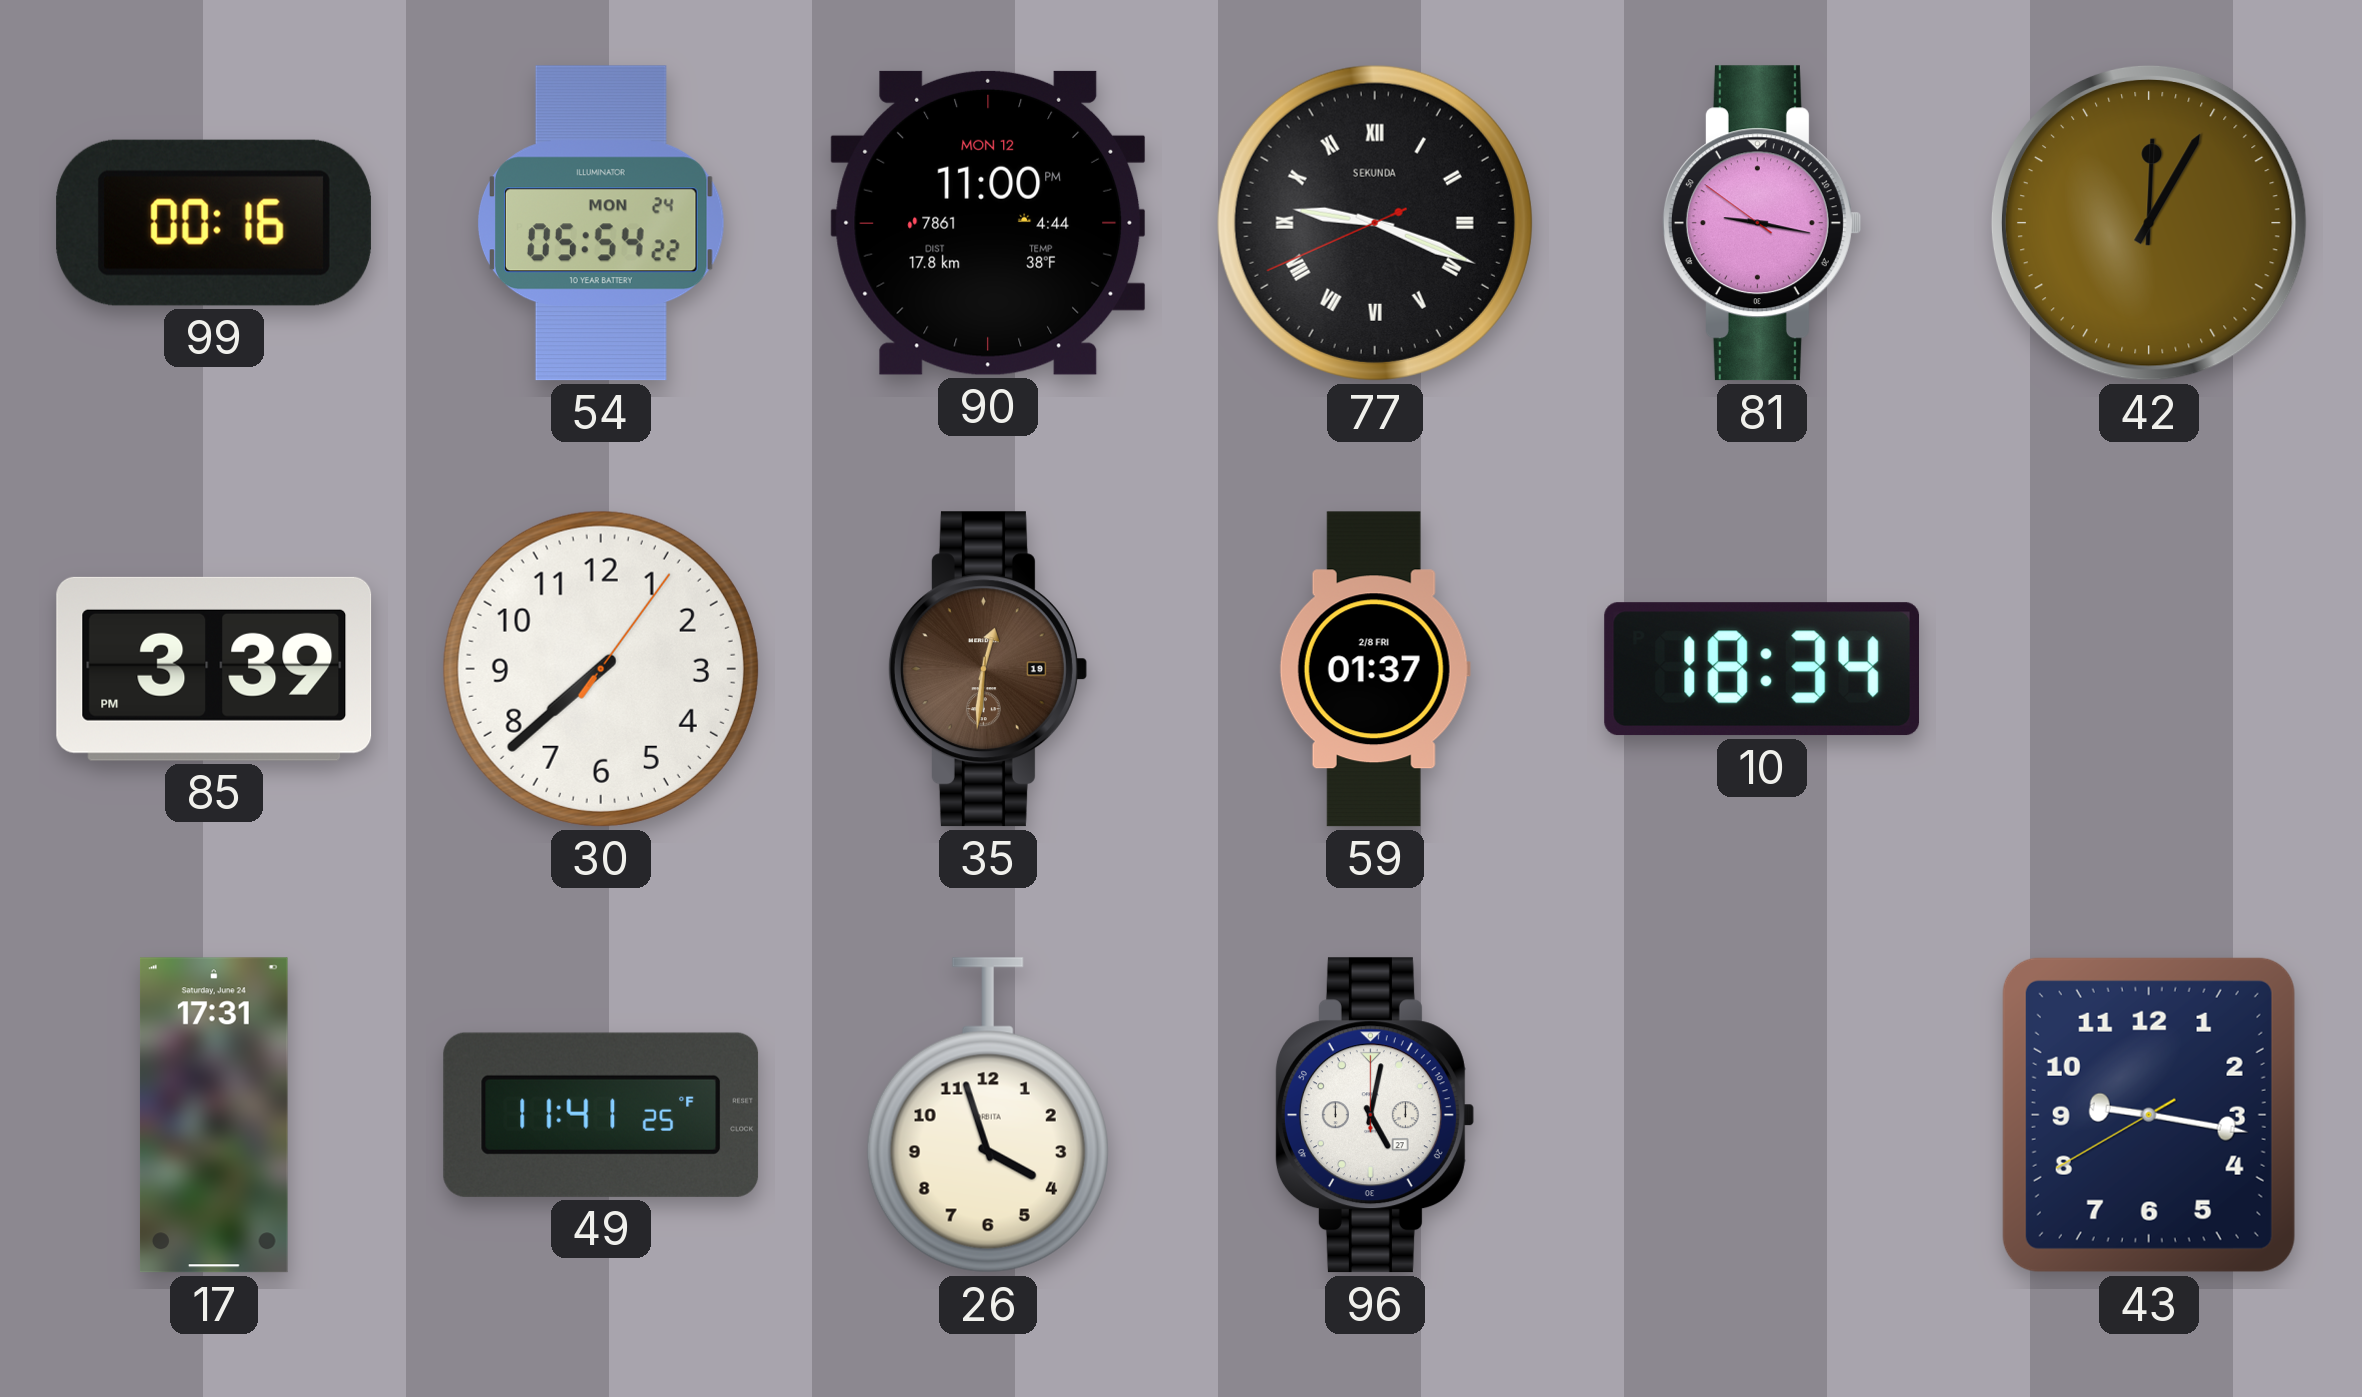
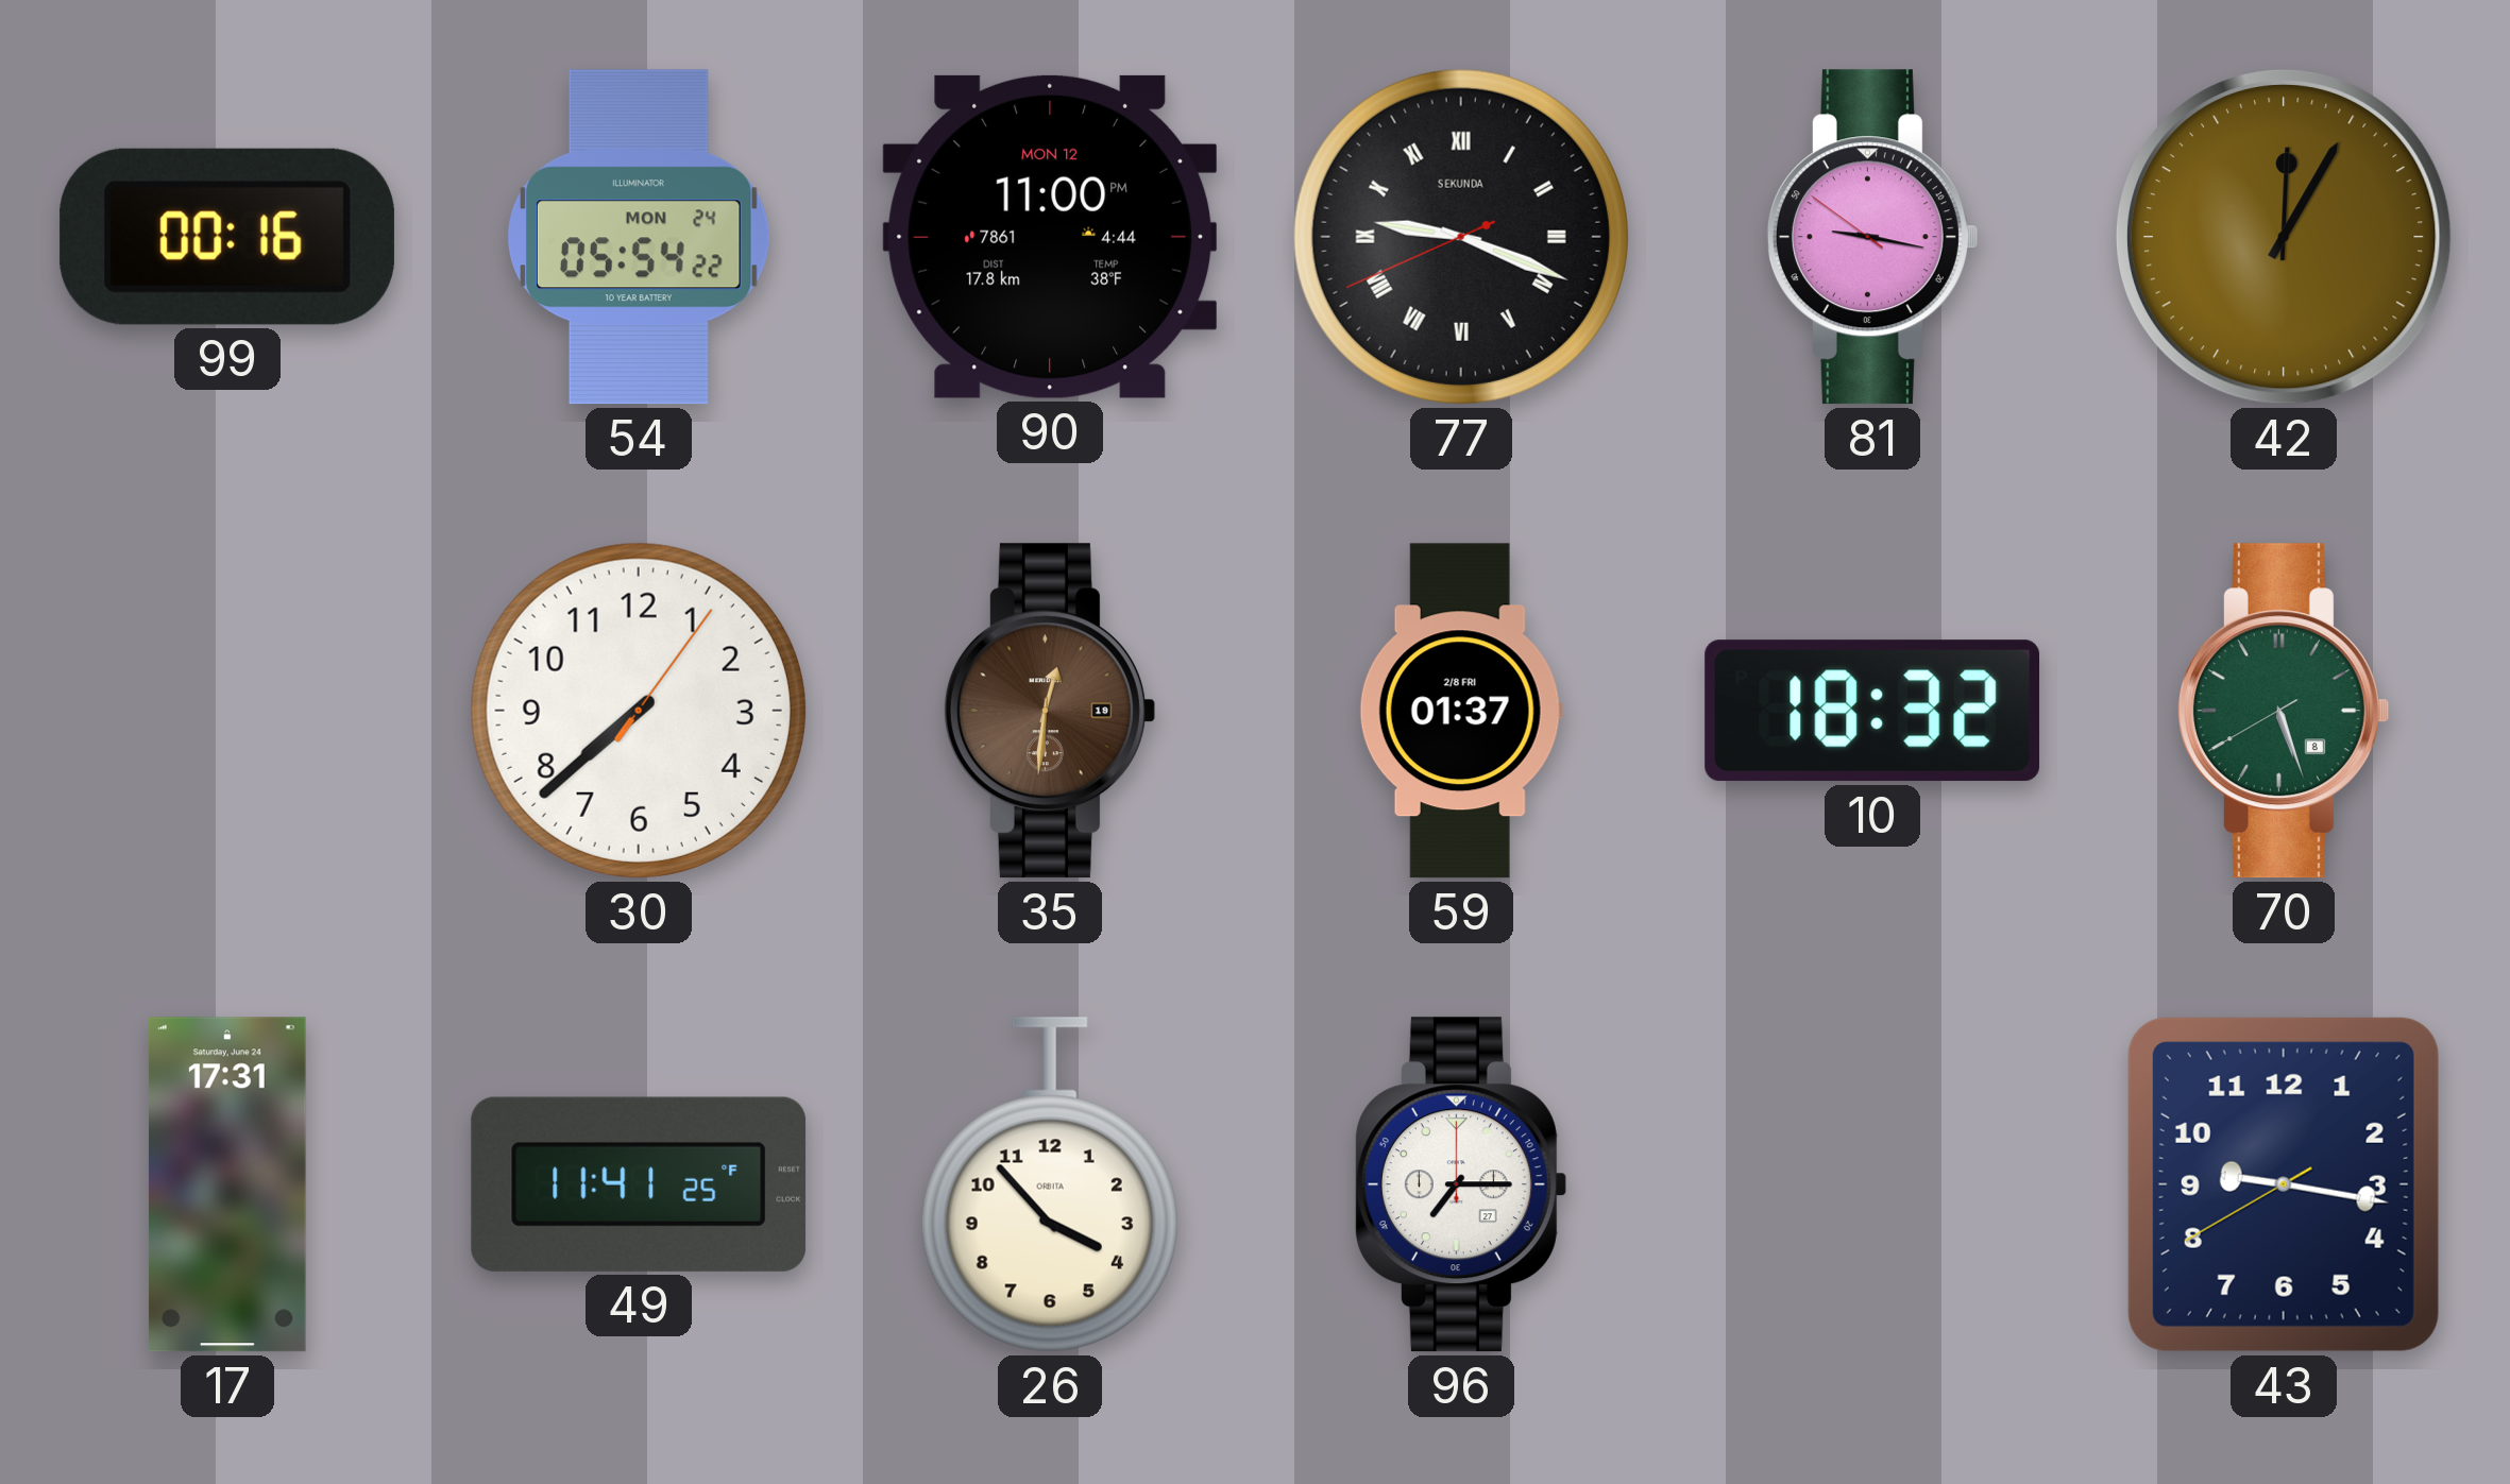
85: 3:39 -> none (214, 669)
10: 18:34 -> 18:32 (1872, 711)
70: none -> 5:26 (2283, 711)
26: 3:57 -> 3:53 (1050, 1184)
96: 5:02 -> 7:15 (1460, 1184)
